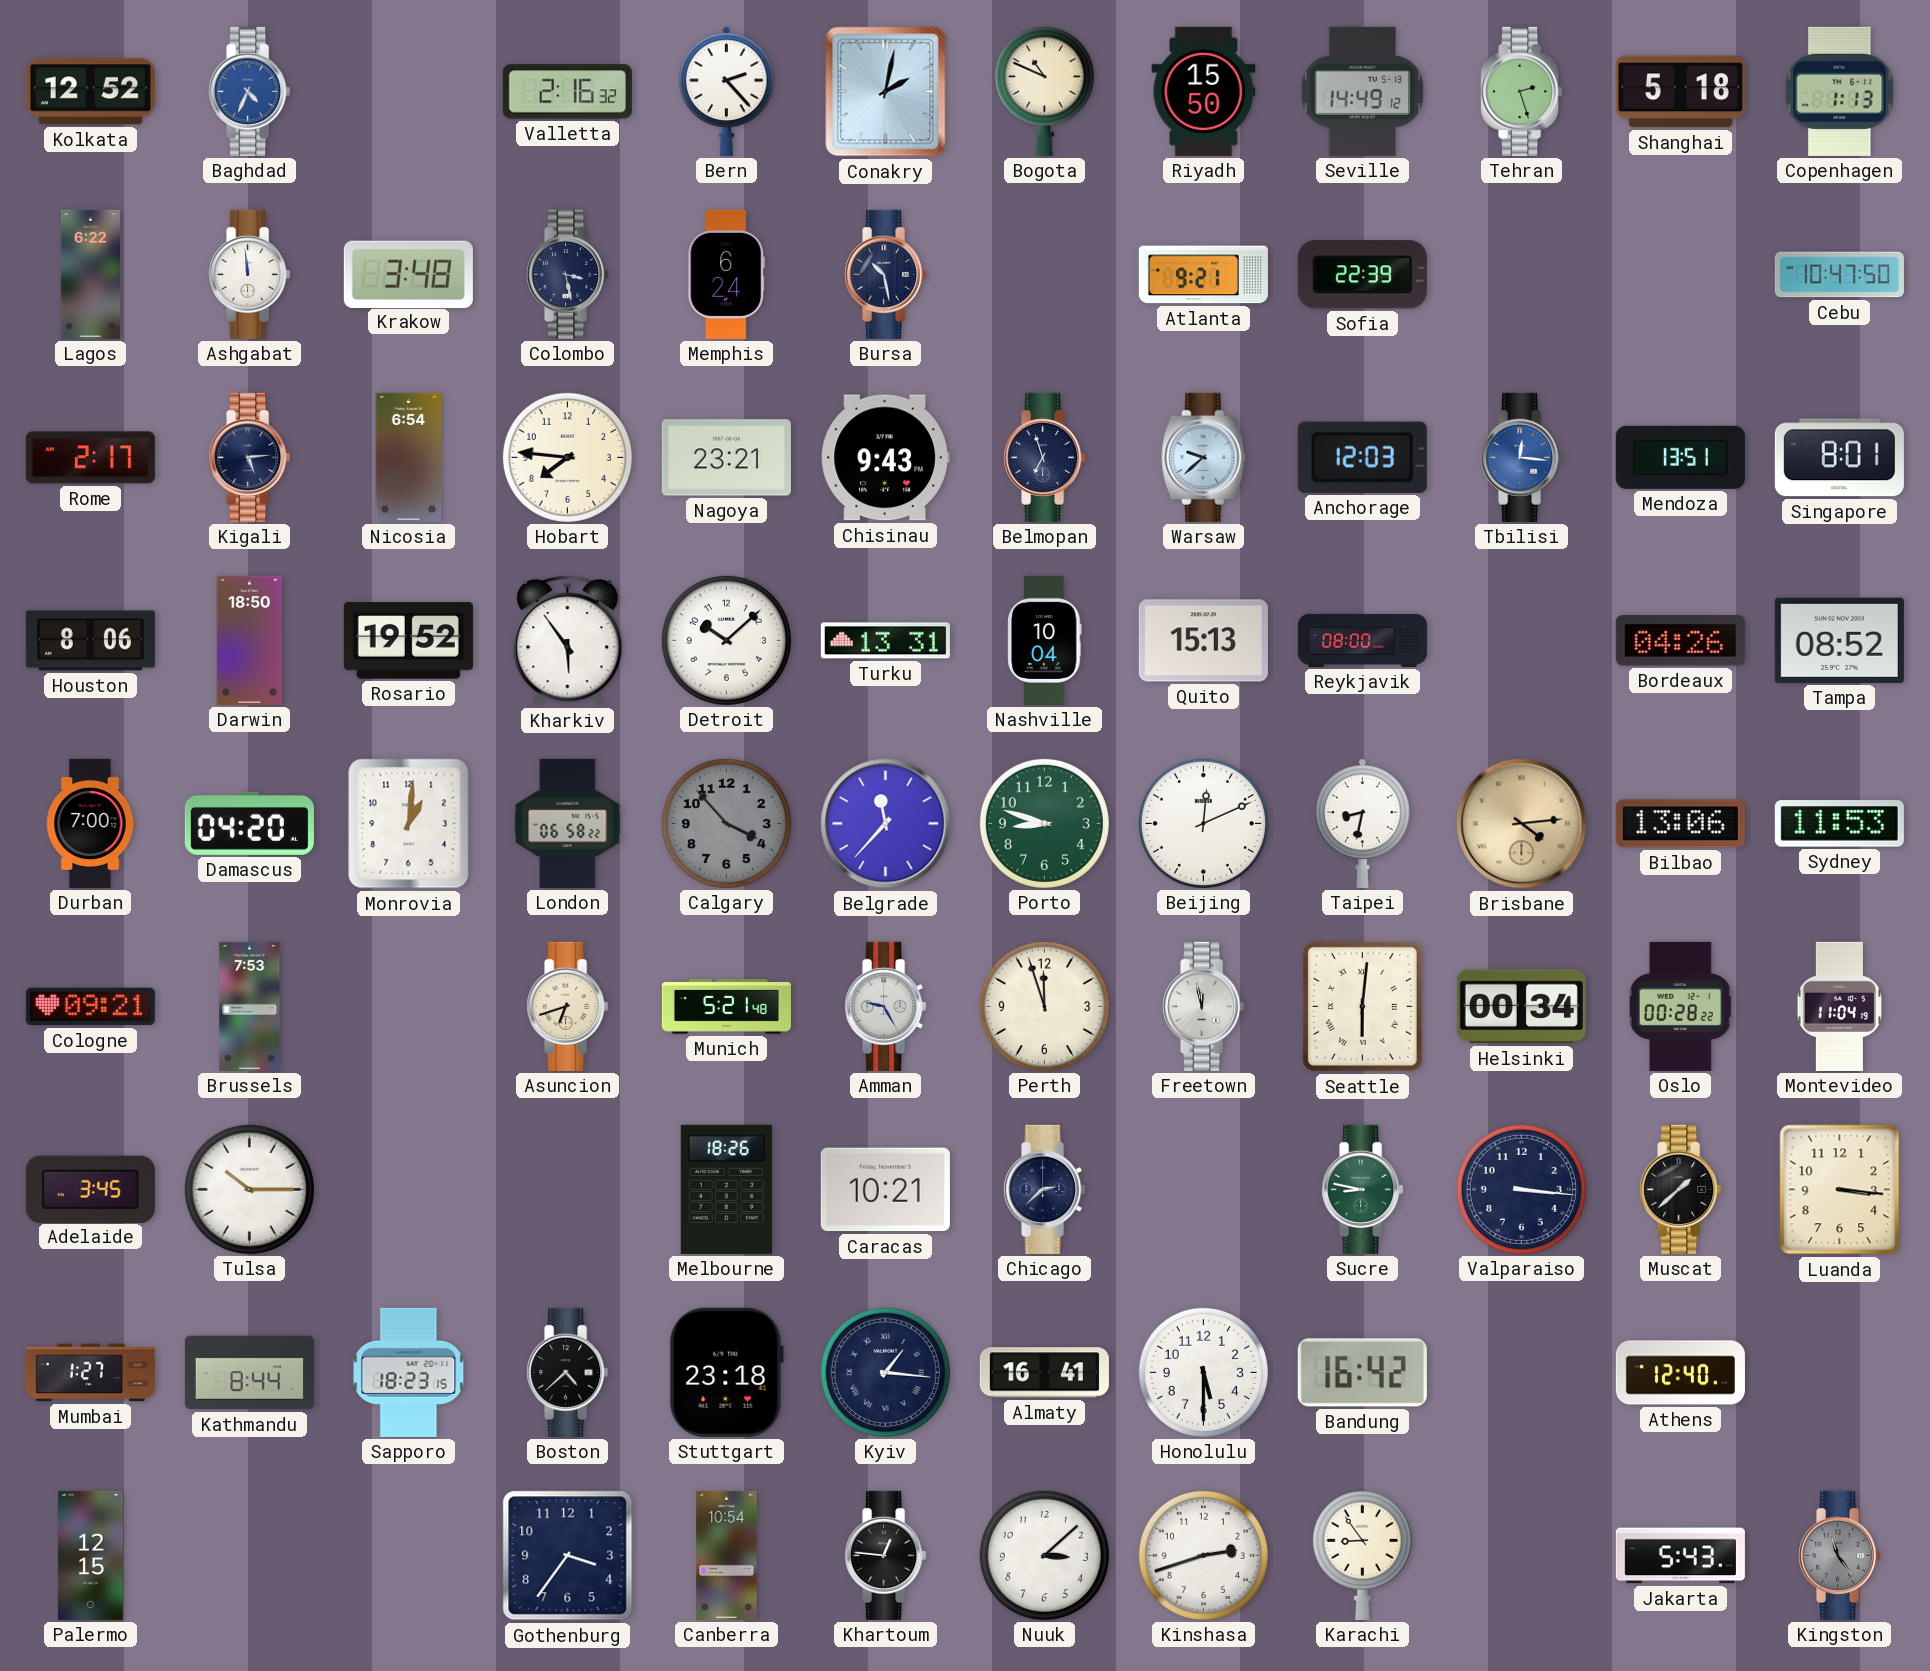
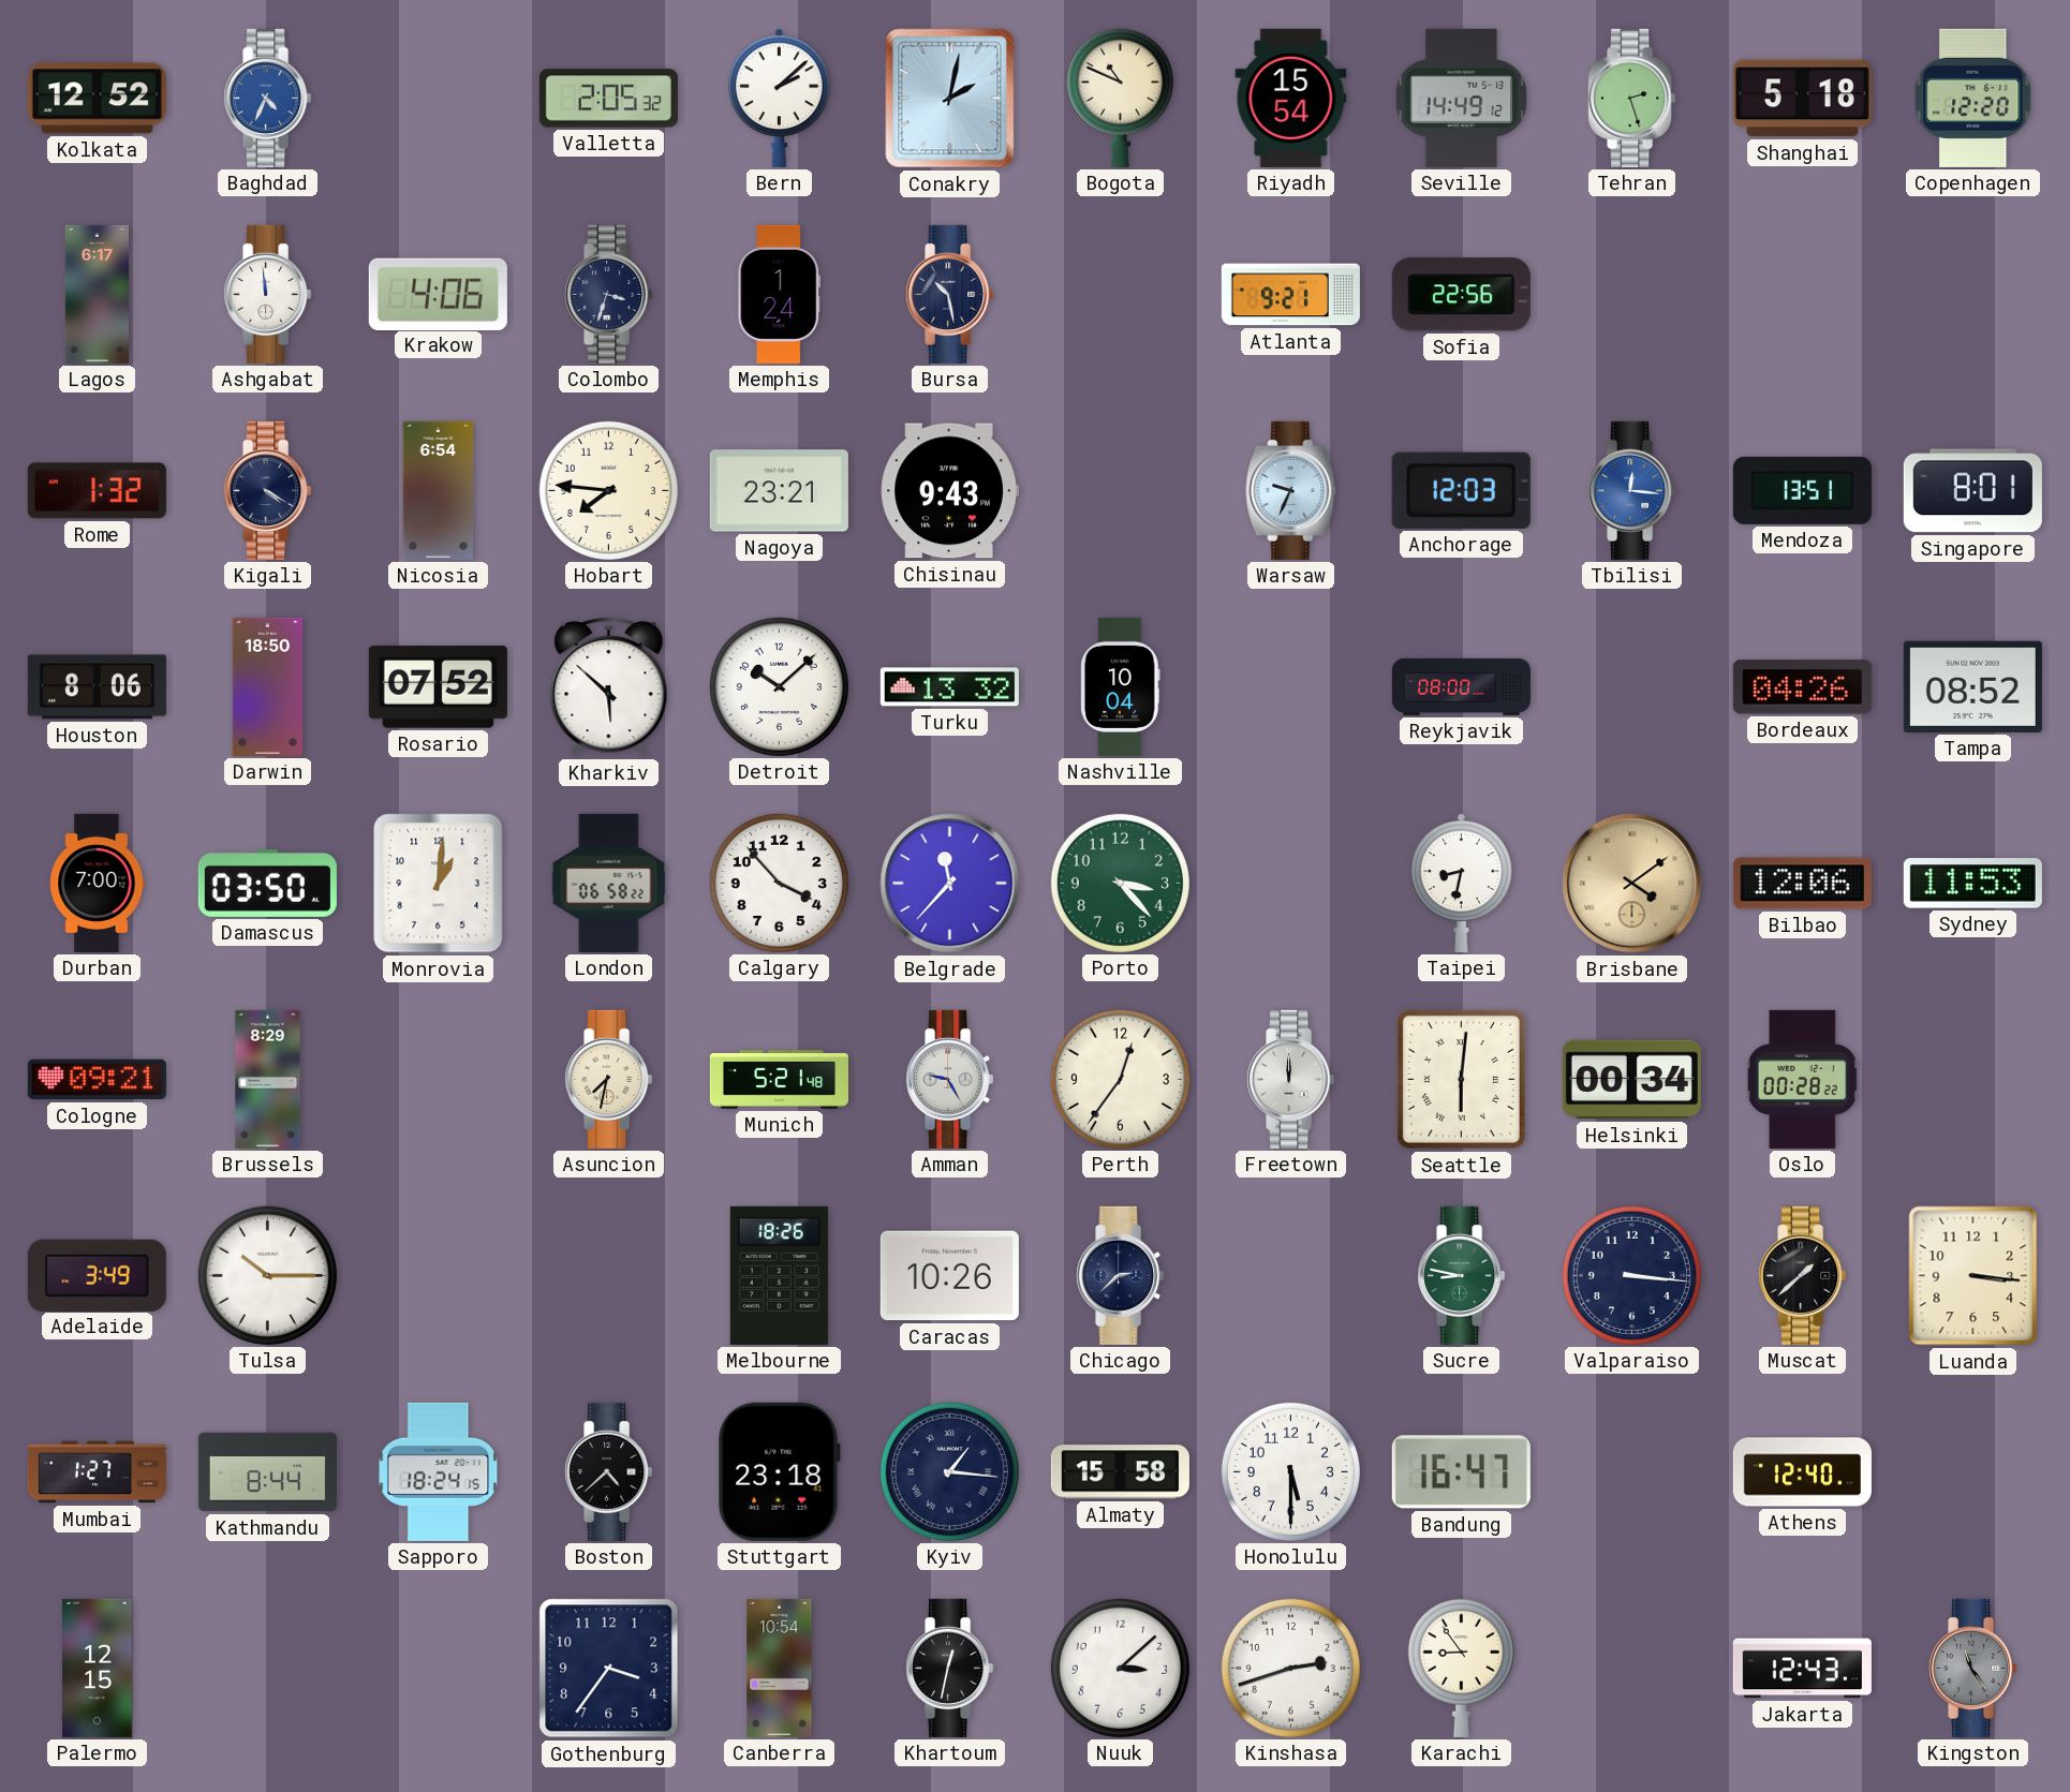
Valletta: 2:16 -> 2:05 (608, 99)
Bern: 2:23 -> 2:08 (780, 98)
Riyadh: 15:50 -> 15:54 (1291, 98)
Copenhagen: 1:13 -> 12:20 (1973, 98)
Lagos: 6:22 -> 6:17 (97, 294)
Krakow: 3:48 -> 4:06 (438, 294)
Colombo: 3:28 -> 3:33 (609, 294)
Memphis: 6:24 -> 1:24 (780, 294)
Sofia: 22:39 -> 22:56 (1461, 295)
Cebu: 10:47 -> none (1839, 275)
Rome: 2:17 -> 1:32 (97, 491)
Kigali: 5:14 -> 4:20 (268, 490)
Belmopan: 6:57 -> none (1045, 457)
Warsaw: 9:38 -> 9:34 (1291, 490)
Rosario: 19:52 -> 07:52 (438, 687)
Kharkiv: 5:54 -> 5:52 (609, 686)
Turku: 13:31 -> 13:32 (949, 687)
Quito: 15:13 -> none (1203, 641)
Damascus: 04:20 -> 03:50 (267, 883)
Calgary dial: grey -> white (779, 883)
Porto: 8:48 -> 3:23 (1120, 883)
Beijing: 12:11 -> none (1203, 823)
Brisbane: 4:14 -> 4:09 (1632, 884)
Bilbao: 13:06 -> 12:06 (1802, 884)
Brussels: 7:53 -> 8:29 (268, 1079)
Asuncion: 6:42 -> 7:32 (609, 1079)
Perth: 11:57 -> 12:36 (1120, 1079)
Freetown: 11:58 -> 12:00 (1291, 1079)
Montevideo: 11:04 -> none (1839, 1006)
Adelaide: 3:45 -> 3:49 (97, 1275)
Caracas: 10:21 -> 10:26 (949, 1276)
Sapporo: 18:23 -> 18:24 (439, 1471)
Almaty: 16:41 -> 15:58 (1120, 1472)
Bandung: 16:42 -> 16:47 (1461, 1472)
Khartoum: 12:46 -> 12:32 (950, 1668)
Jakarta: 5:43 -> 12:43 (1802, 1669)
